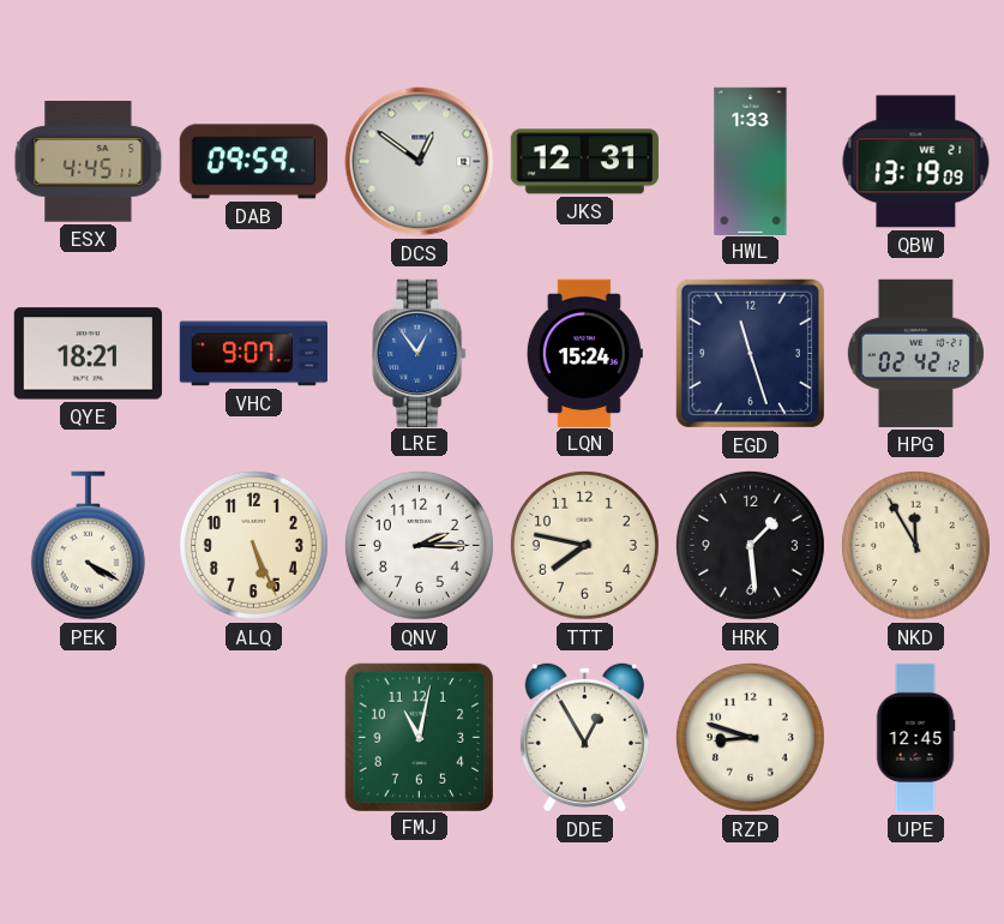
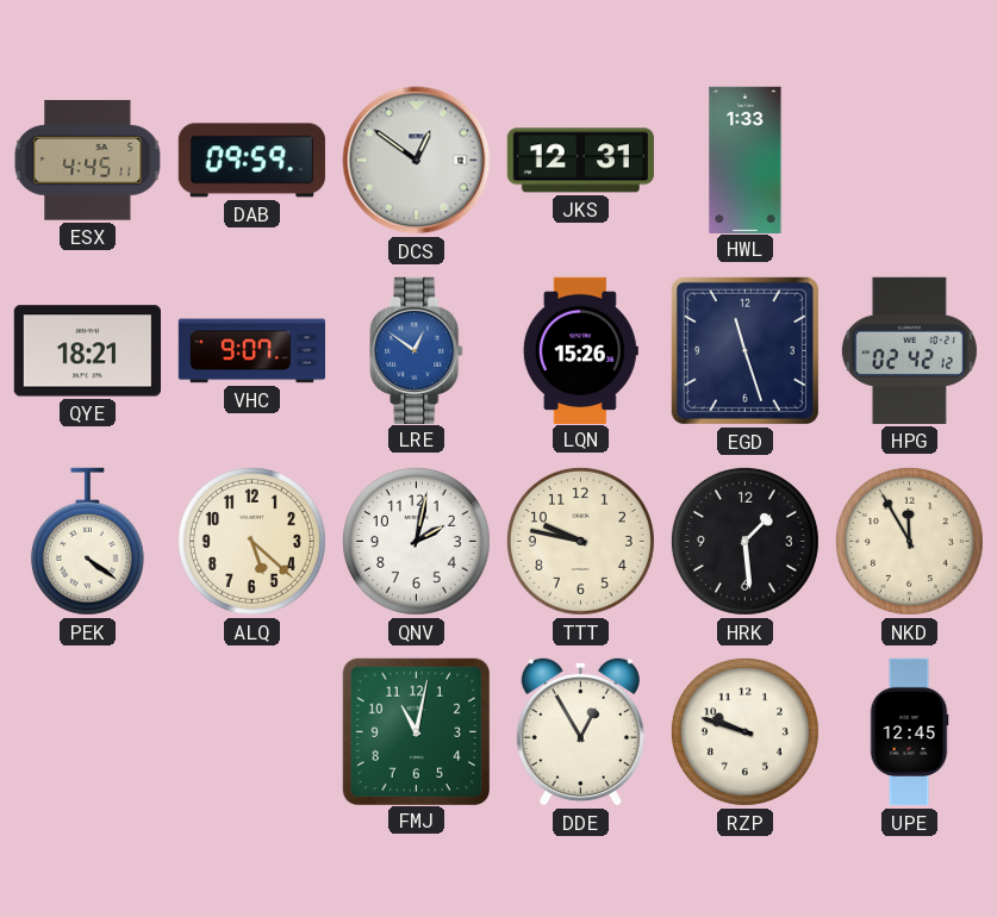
QBW: 13:19 -> none (916, 162)
LRE: 12:54 -> 12:51 (417, 350)
LQN: 15:24 -> 15:26 (580, 350)
PEK: 4:20 -> 4:21 (87, 542)
ALQ: 5:26 -> 5:22 (251, 541)
QNV: 2:15 -> 2:02 (416, 541)
TTT: 7:47 -> 9:47 (580, 541)
RZP: 8:48 -> 9:48 (744, 731)
